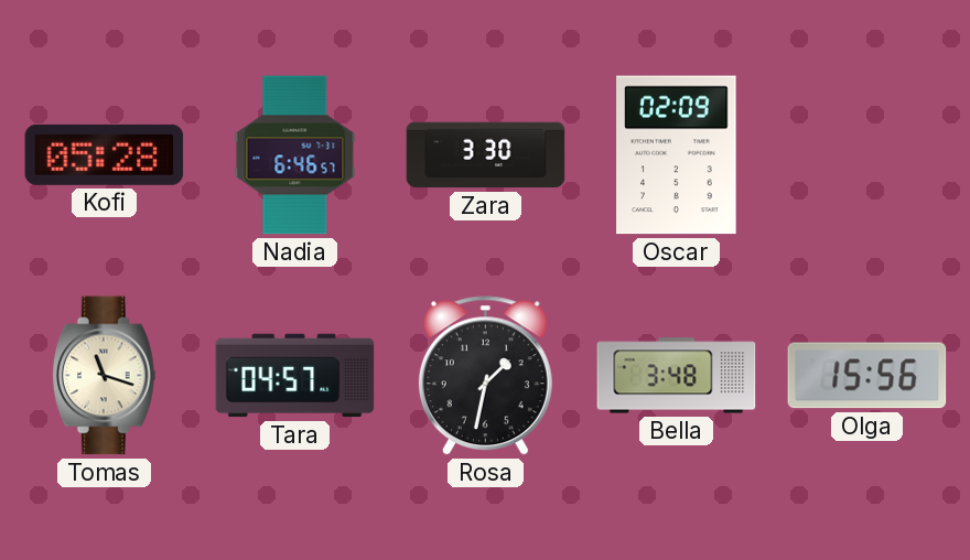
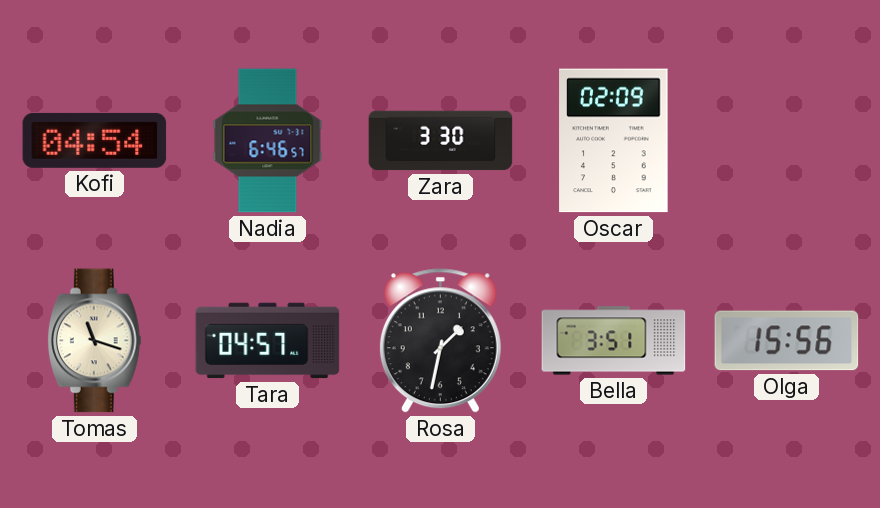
Kofi: 05:28 -> 04:54 (95, 140)
Bella: 3:48 -> 3:51 (614, 341)
